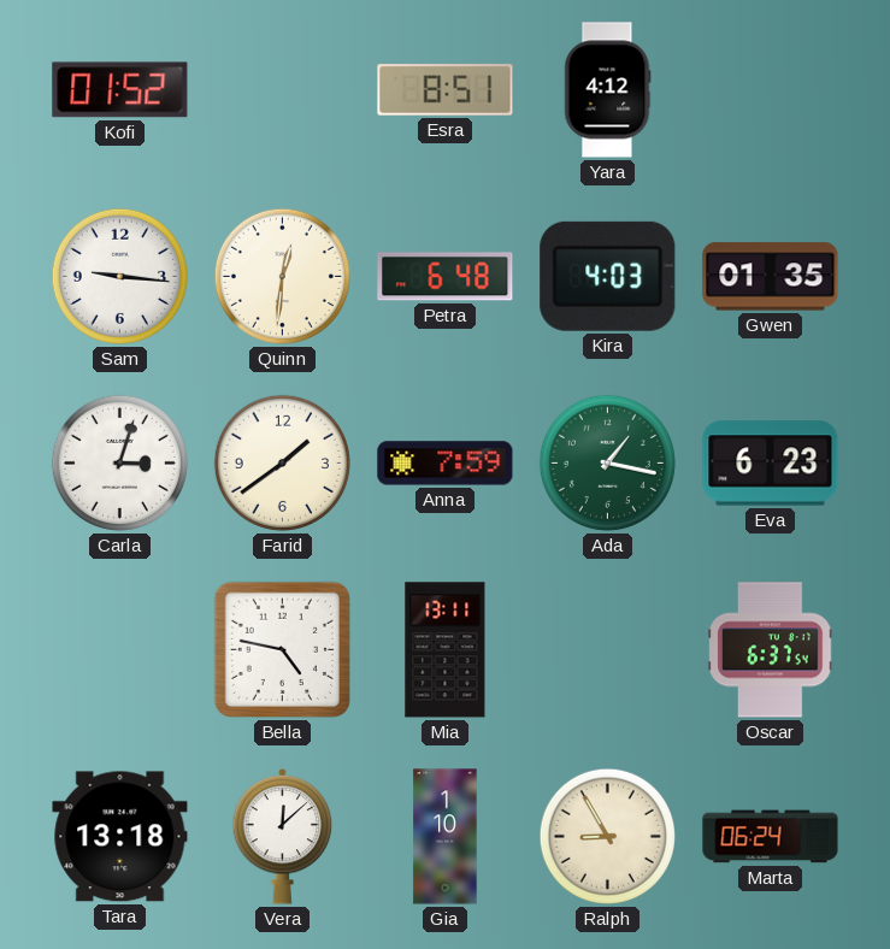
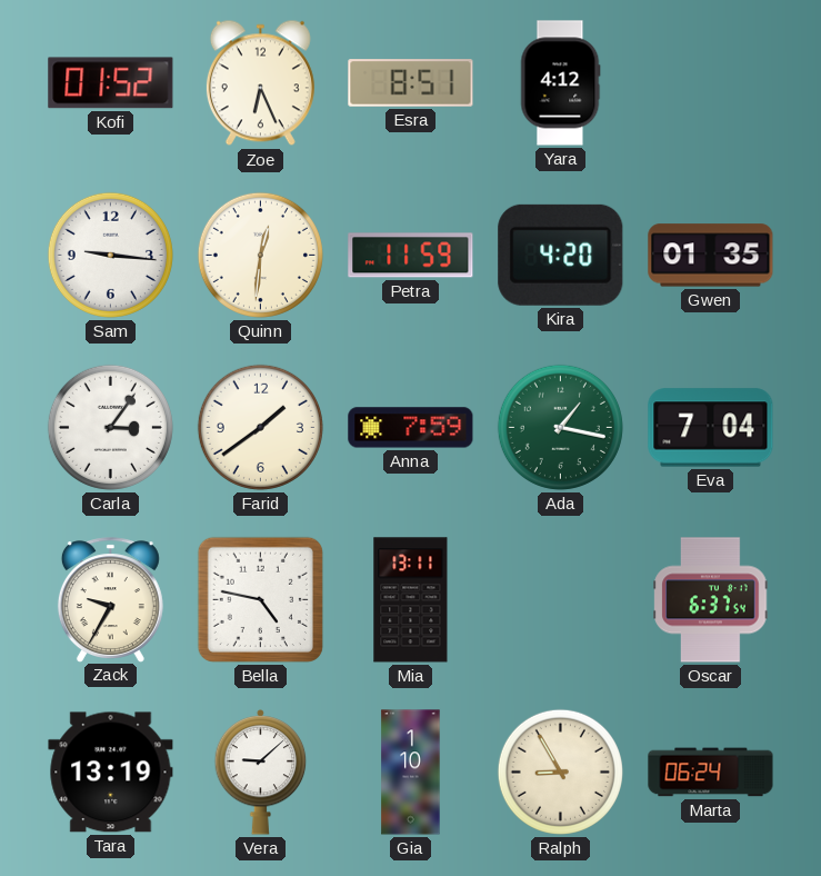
Zoe: none -> 6:26 (260, 83)
Petra: 6:48 -> 11:59 (411, 256)
Kira: 4:03 -> 4:20 (561, 255)
Carla: 3:03 -> 3:06 (110, 427)
Eva: 6:23 -> 7:04 (711, 428)
Zack: none -> 9:35 (110, 599)
Tara: 13:18 -> 13:19 (111, 773)
Vera: 12:08 -> 9:08 (261, 772)
